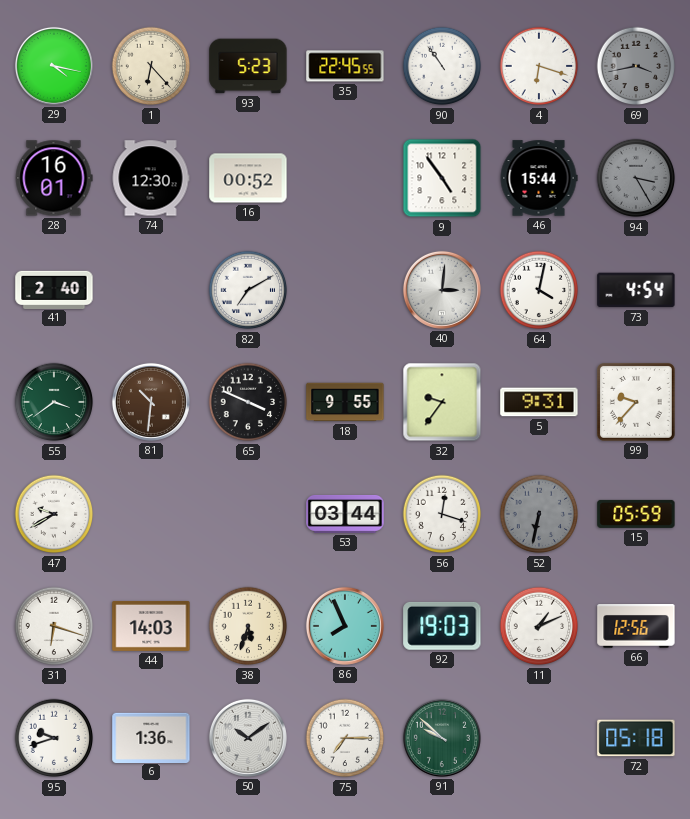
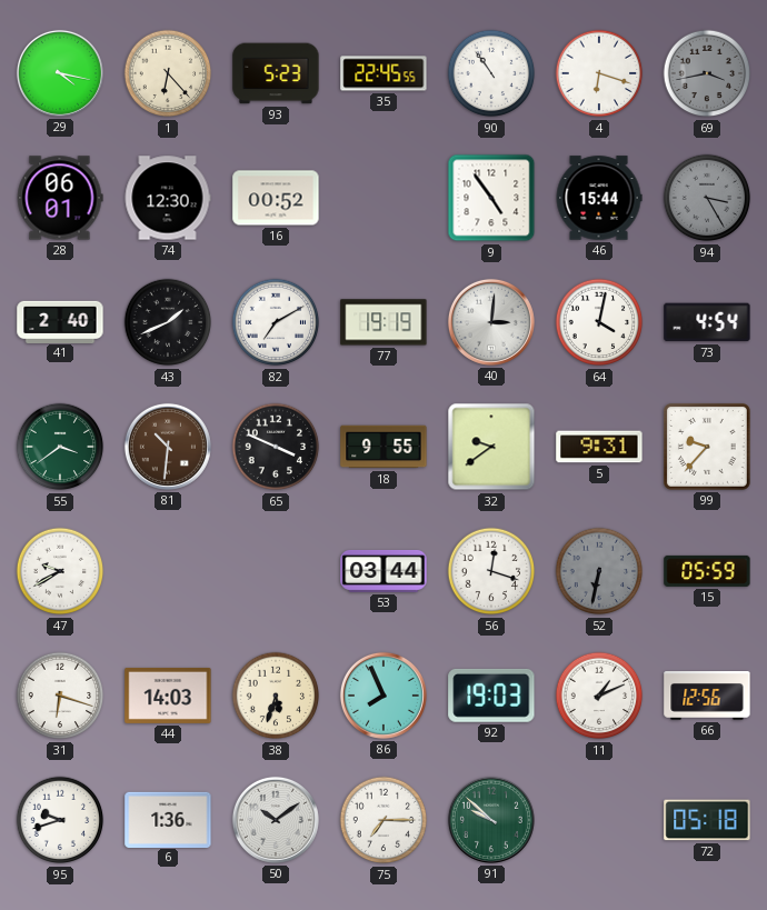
28: 16:01 -> 06:01 (60, 198)
43: none -> 1:41 (168, 322)
77: none -> 19:19 (384, 322)
32: 9:36 -> 9:39 (491, 447)
